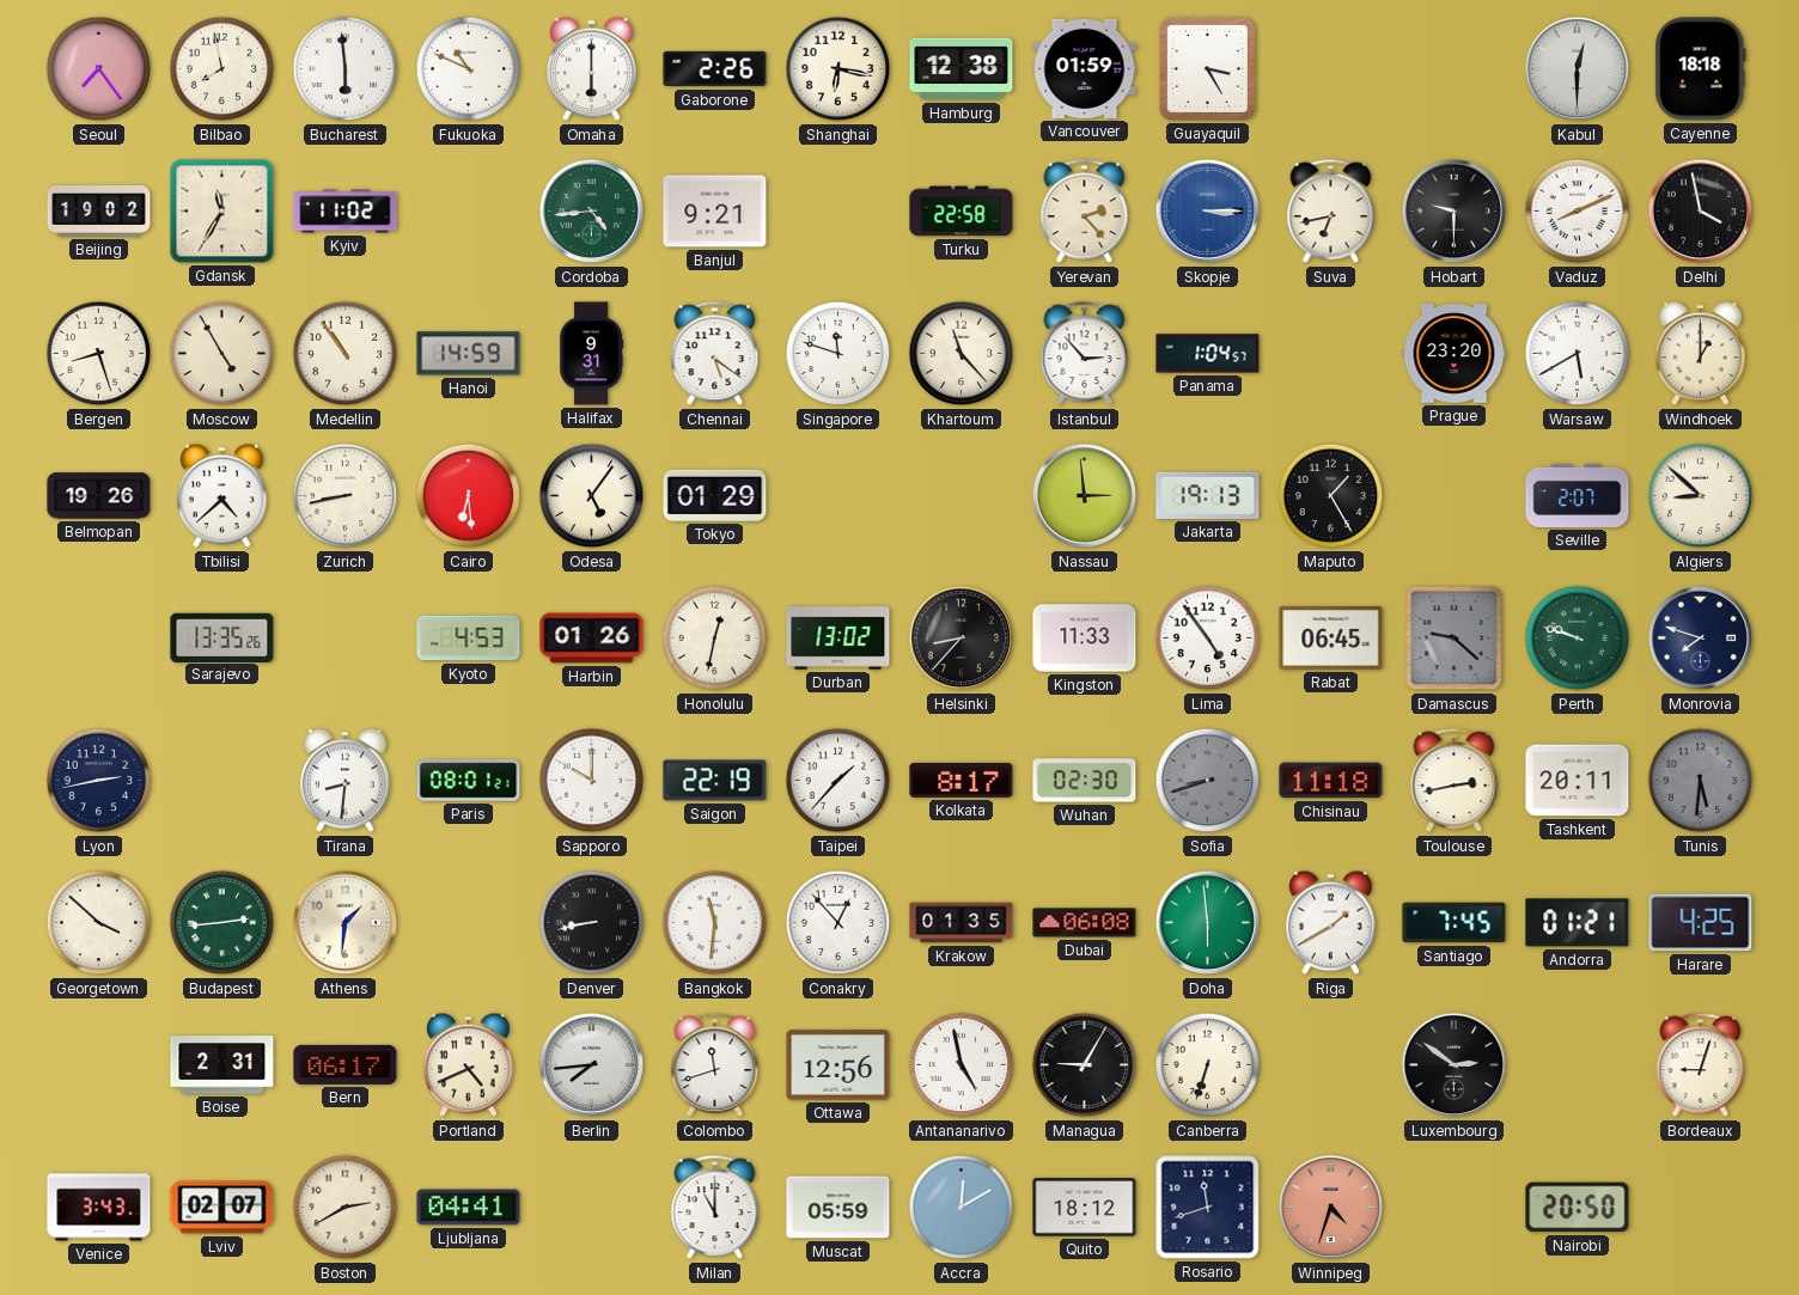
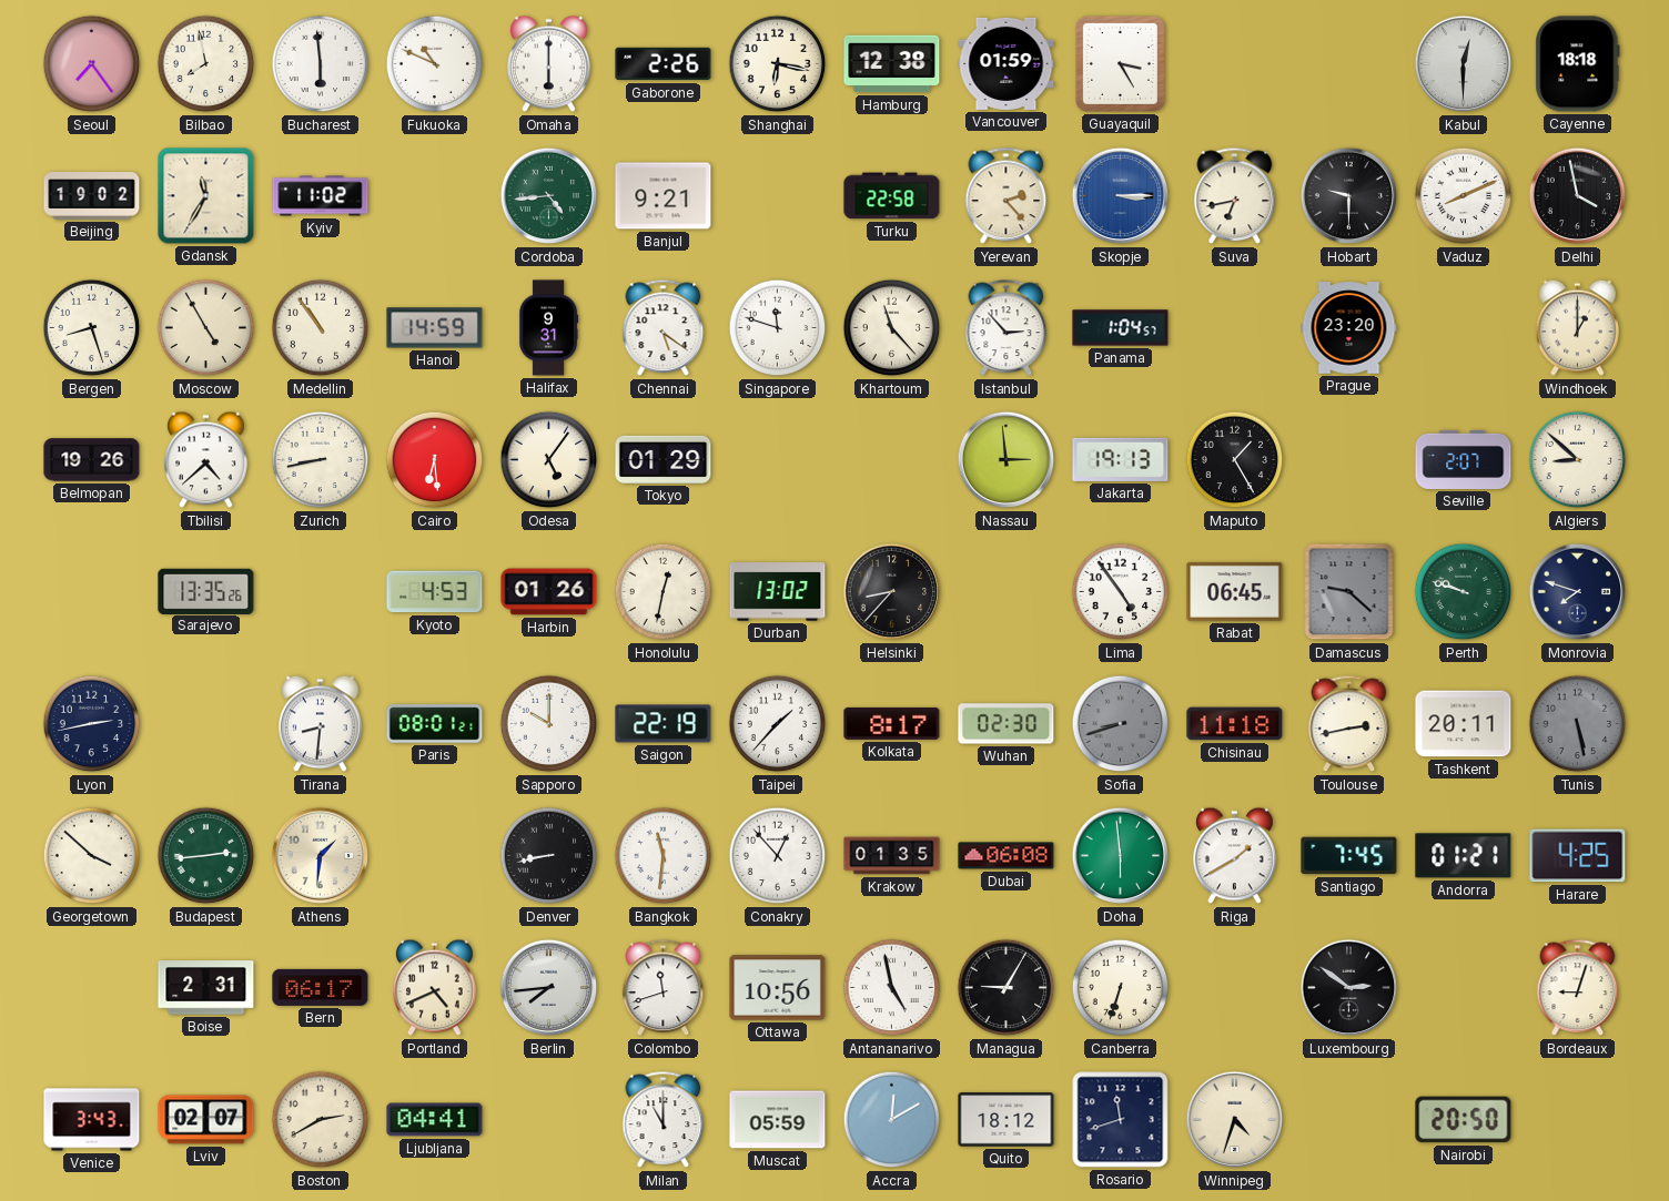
Warsaw: 5:40 -> none (1578, 354)
Kingston: 11:33 -> none (1085, 639)
Tunis: 5:31 -> 5:28 (1578, 724)
Ottawa: 12:56 -> 10:56 (778, 988)
Winnipeg dial: salmon -> cream (1235, 1120)
